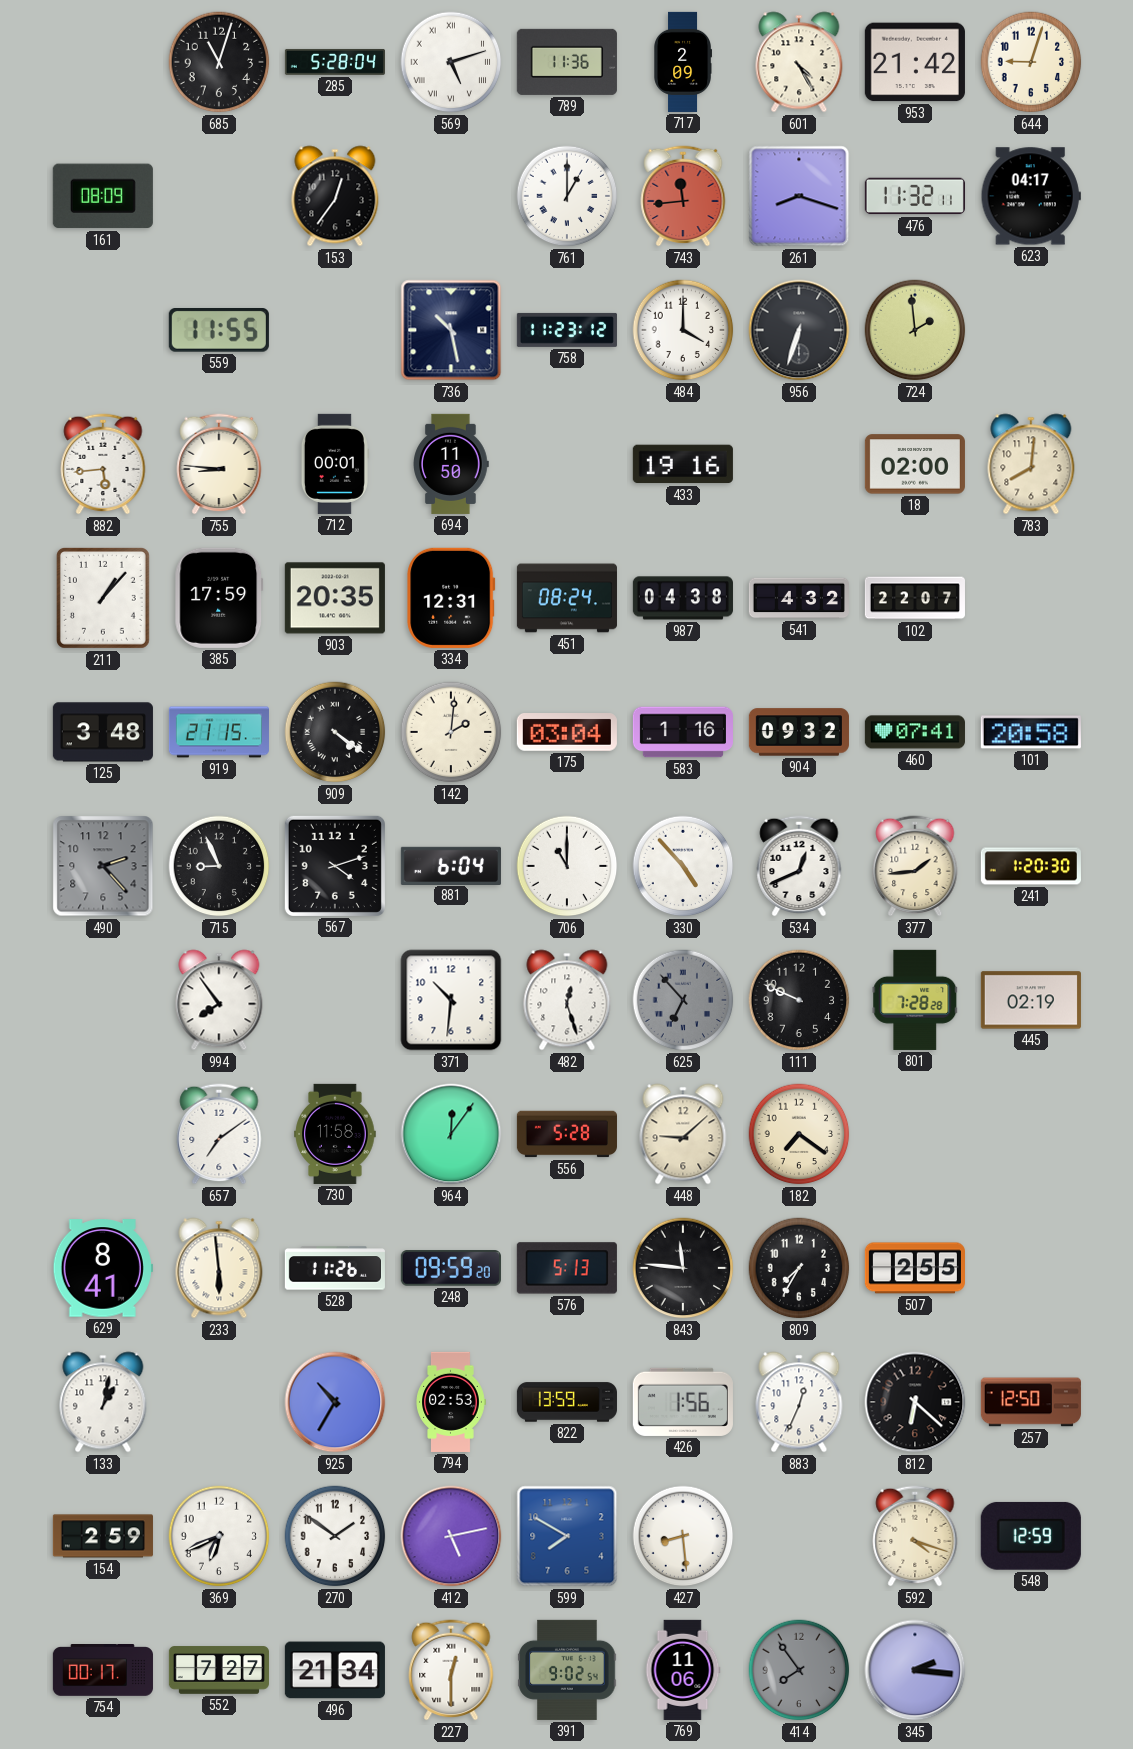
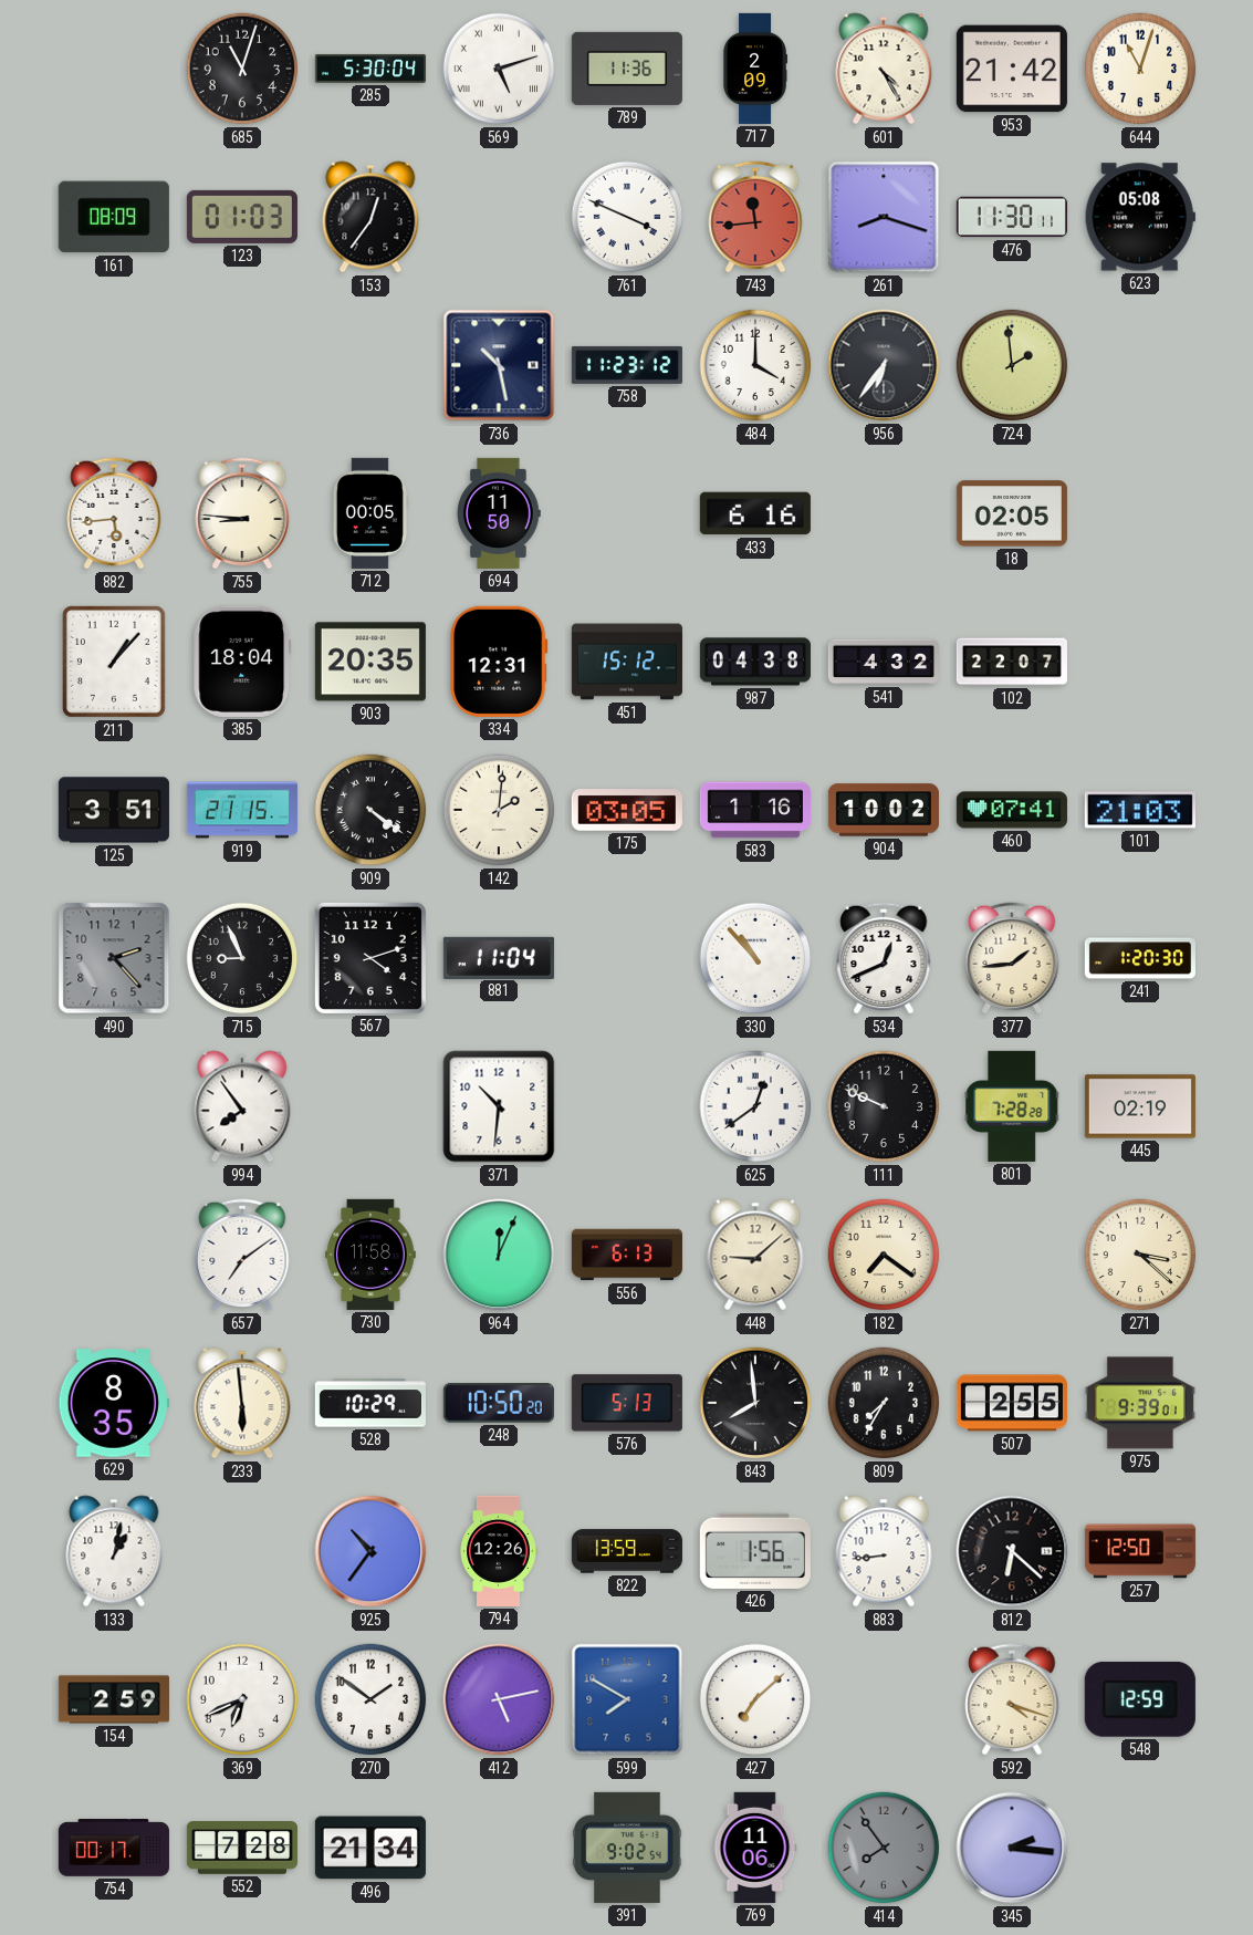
285: 5:28 -> 5:30 (370, 69)
644: 9:03 -> 11:03 (1140, 69)
123: none -> 01:03 (242, 217)
761: 1:00 -> 3:49 (627, 217)
476: 11:32 -> 11:30 (1012, 217)
623: 04:17 -> 05:08 (1140, 217)
559: 11:55 -> none (219, 331)
956: 6:33 -> 6:36 (884, 365)
712: 00:01 -> 00:05 (369, 513)
433: 19:16 -> 6:16 (755, 513)
18: 02:00 -> 02:05 (1012, 513)
783: 8:01 -> none (1031, 464)
385: 17:59 -> 18:04 (242, 662)
451: 08:24 -> 15:12 (627, 662)
125: 3:48 -> 3:51 (114, 810)
175: 03:04 -> 03:05 (627, 811)
904: 09:32 -> 10:02 (884, 810)
101: 20:58 -> 21:03 (1140, 810)
881: 6:04 -> 11:04 (499, 957)
706: 11:00 -> none (567, 866)
330: 4:53 -> 10:53 (755, 958)
482: 12:27 -> none (567, 1000)
625: 6:53 -> 12:39 (755, 1106)
625 dial: grey -> white (755, 1106)
964: 12:06 -> 12:04 (499, 1255)
556: 5:28 -> 6:13 (627, 1255)
271: none -> 3:22 (1140, 1255)
629: 8:41 -> 8:35 (114, 1403)
528: 11:26 -> 10:29 (370, 1403)
248: 09:59 -> 10:50 (499, 1403)
843: 11:46 -> 7:59 (755, 1403)
975: none -> 9:39 (1140, 1403)
925: 10:35 -> 10:36 (370, 1551)
794: 02:53 -> 12:26 (499, 1551)
883: 12:34 -> 8:44 (884, 1551)
427: 8:29 -> 7:08 (755, 1699)
552: 7:27 -> 7:28 (242, 1848)
227: 12:30 -> none (451, 1670)
